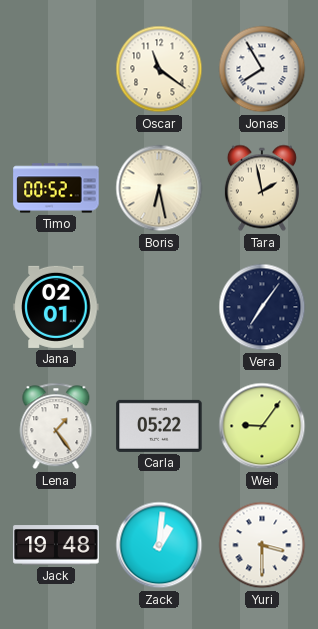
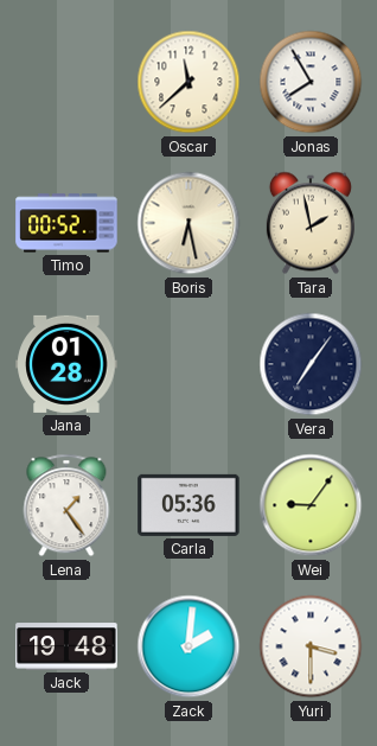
Oscar: 11:21 -> 11:38 (188, 82)
Jana: 02:01 -> 01:28 (66, 364)
Carla: 05:22 -> 05:36 (188, 505)
Zack: 1:01 -> 2:01 (188, 646)
